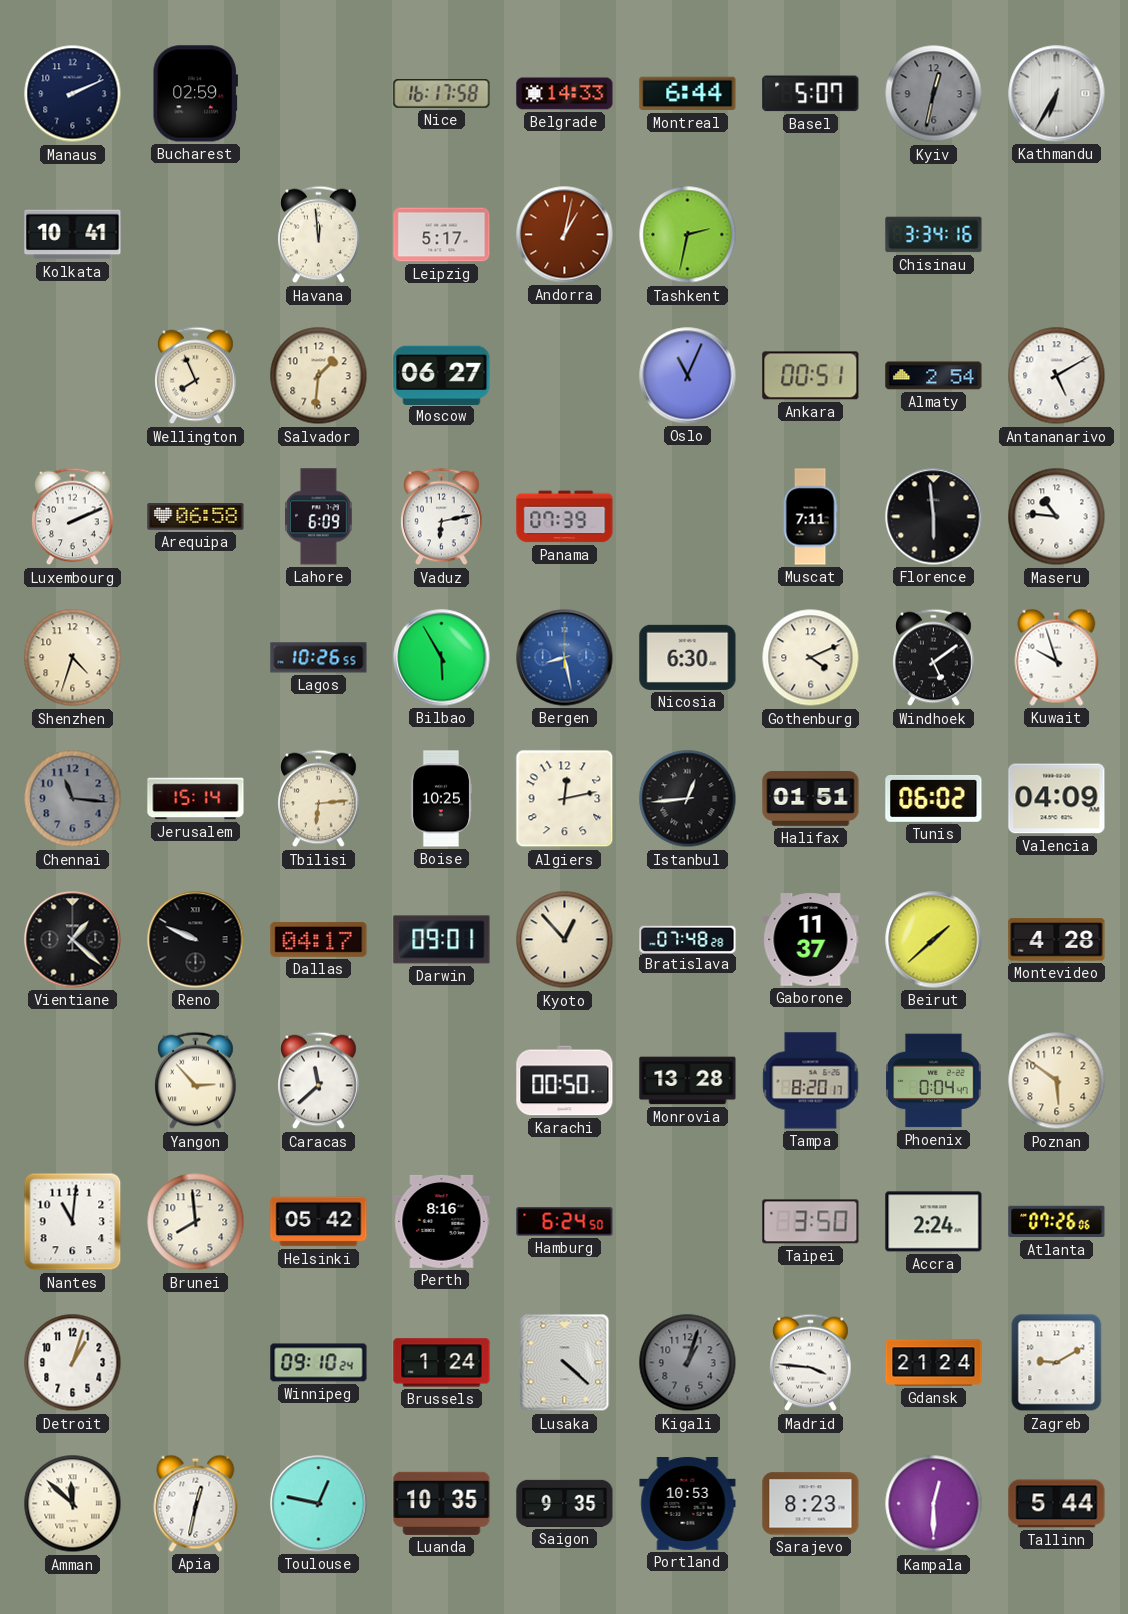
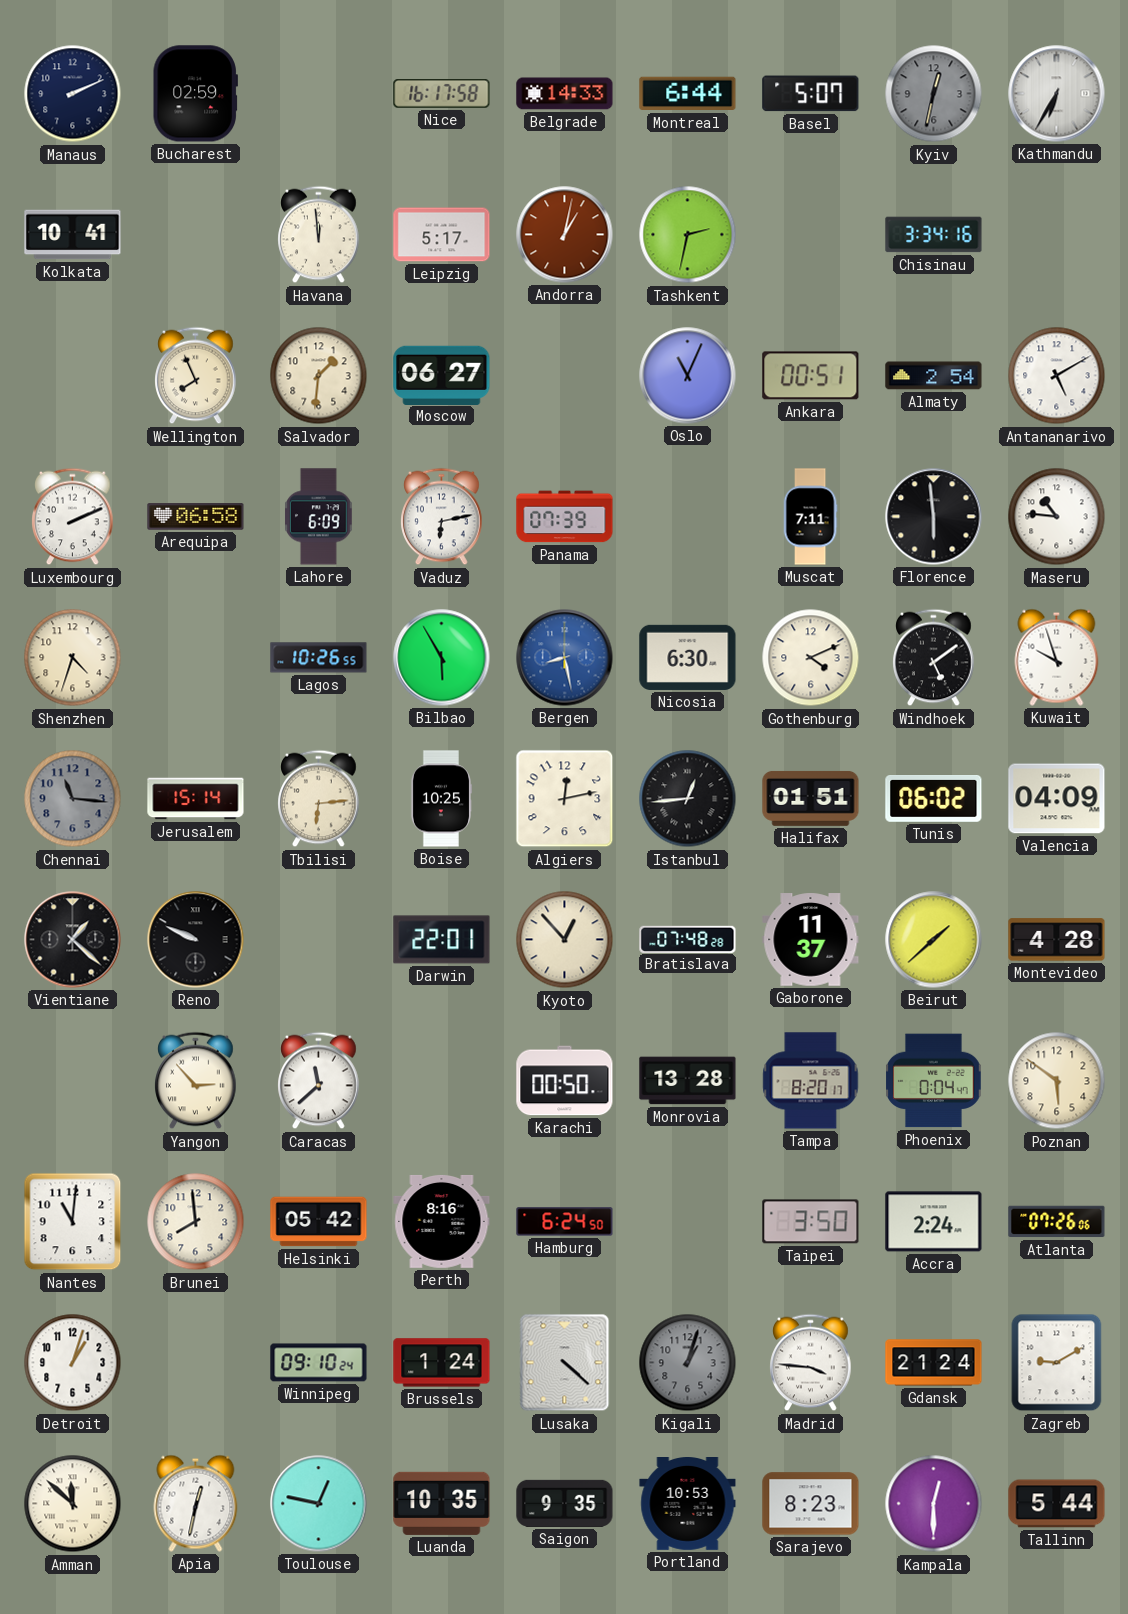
Dallas: 04:17 -> none (319, 939)
Darwin: 09:01 -> 22:01 (442, 940)
